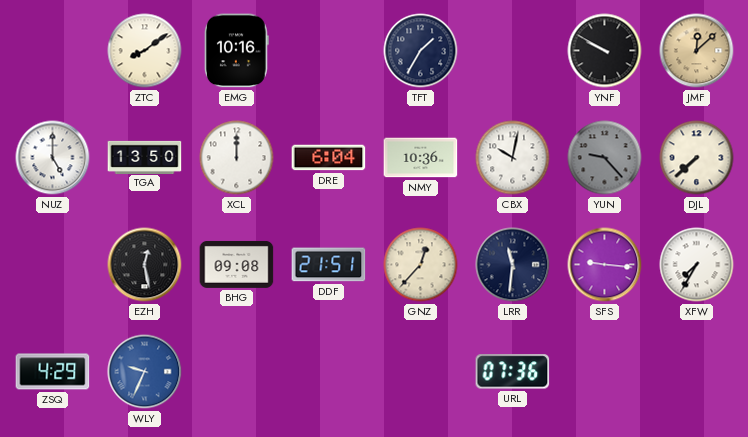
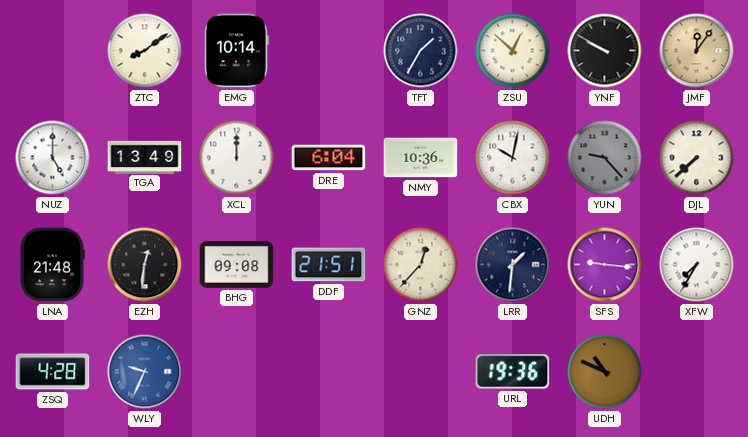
EMG: 10:16 -> 10:14 (236, 51)
ZSU: none -> 12:52 (513, 51)
JMF: 12:08 -> 12:06 (697, 51)
TGA: 13:50 -> 13:49 (145, 157)
LNA: none -> 21:48 (52, 265)
EZH: 12:28 -> 12:31 (145, 265)
LRR: 11:31 -> 1:31 (513, 265)
ZSQ: 4:29 -> 4:28 (53, 372)
URL: 07:36 -> 19:36 (513, 372)
UDH: none -> 10:49 (605, 372)
